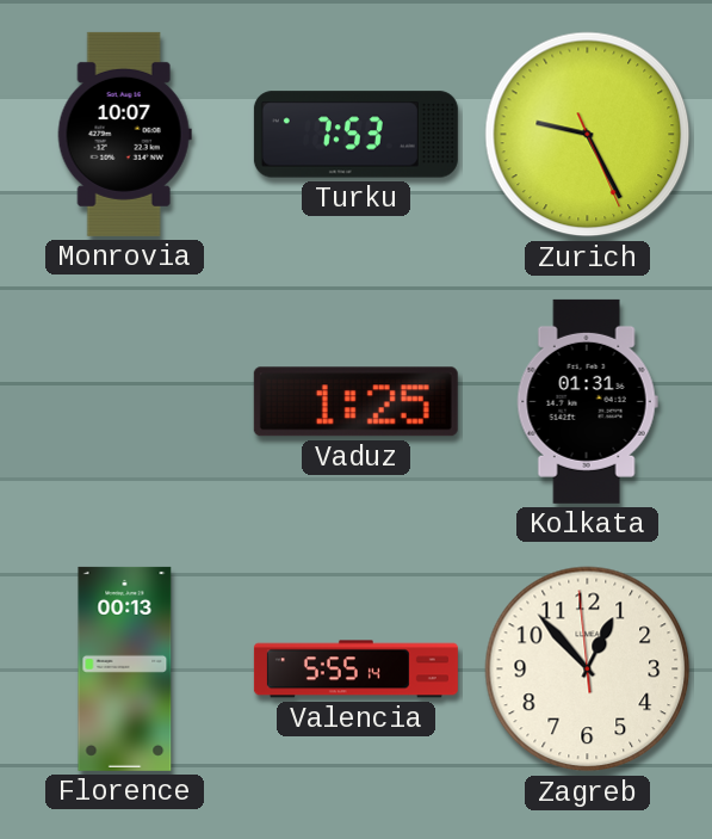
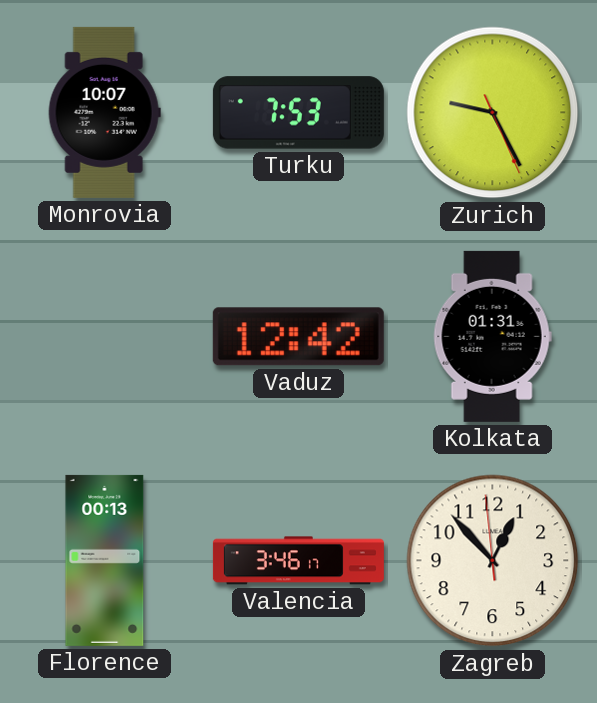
Vaduz: 1:25 -> 12:42 (298, 337)
Valencia: 5:55 -> 3:46 (298, 561)
